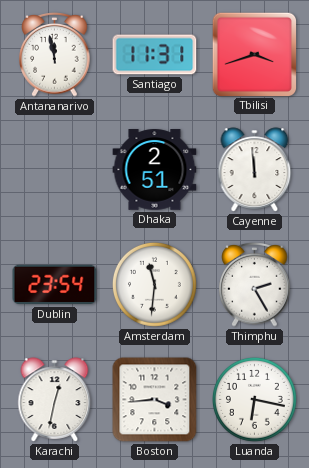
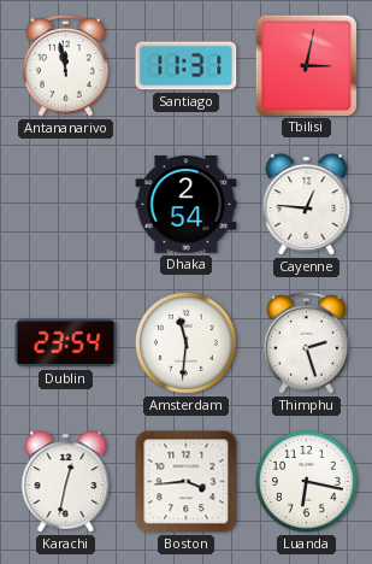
Tbilisi: 3:42 -> 3:02 (306, 65)
Dhaka: 2:51 -> 2:54 (187, 205)
Cayenne: 11:59 -> 12:46 (307, 205)
Thimphu: 2:25 -> 2:27 (307, 343)
